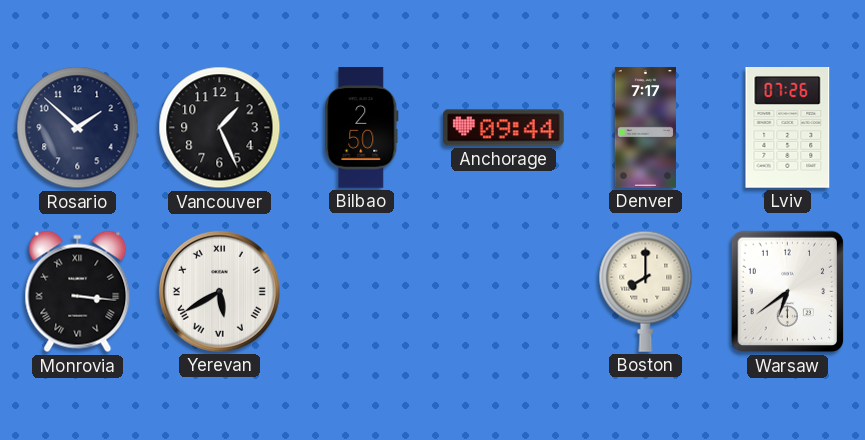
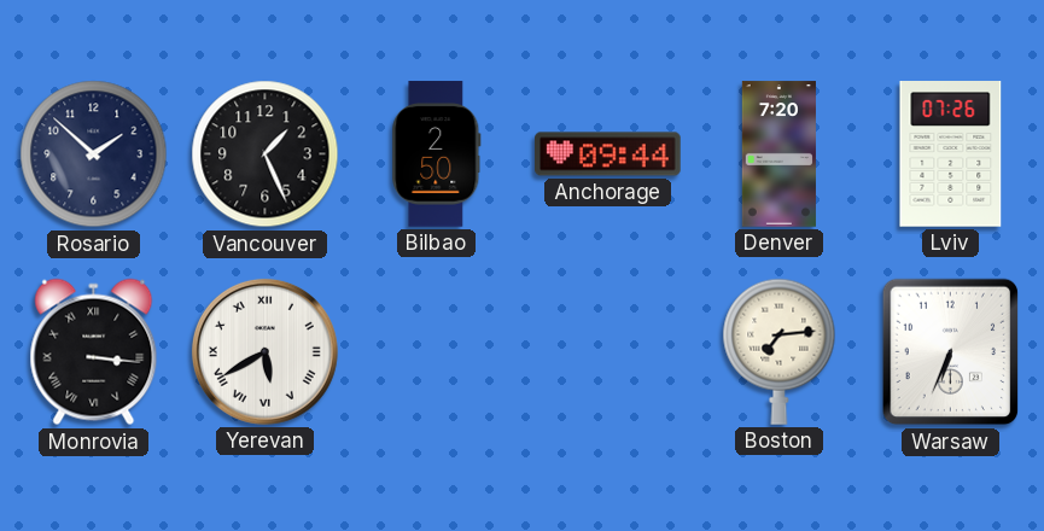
Denver: 7:17 -> 7:20 (778, 154)
Boston: 8:00 -> 7:14 (780, 351)
Warsaw: 6:39 -> 6:34 (951, 352)
